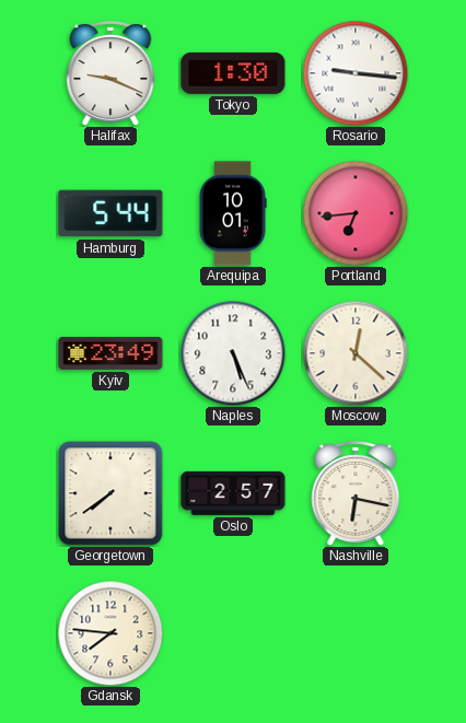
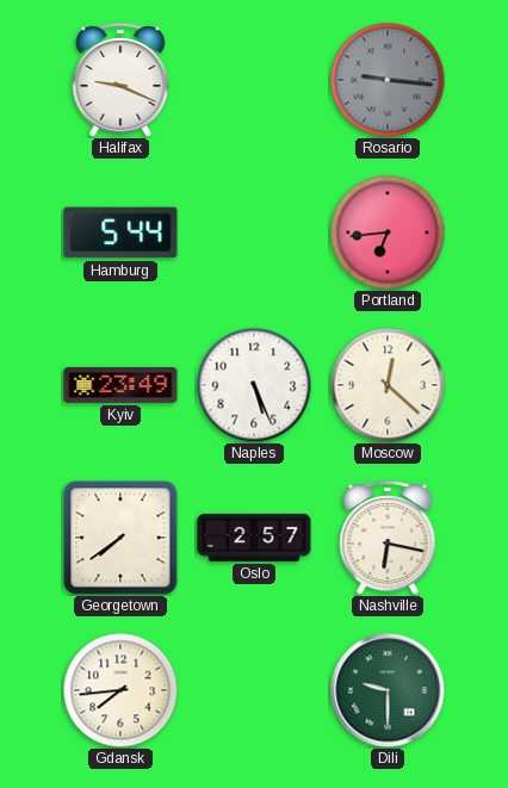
Tokyo: 1:30 -> none (233, 73)
Rosario dial: white -> grey (388, 80)
Arequipa: 10:01 -> none (233, 213)
Gdansk: 7:46 -> 7:44 (120, 690)
Dili: none -> 9:30 (388, 690)
